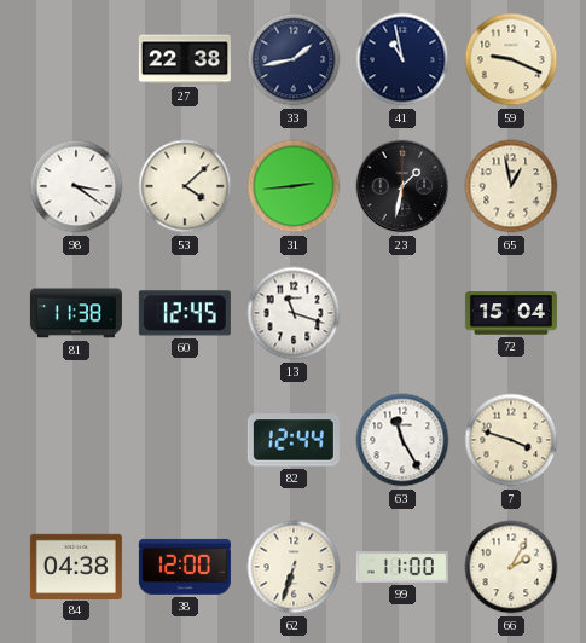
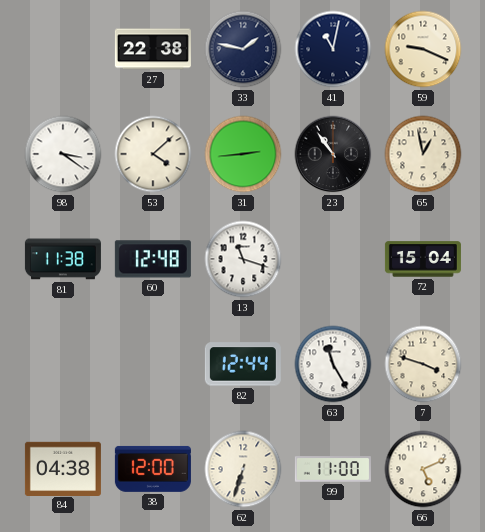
33: 1:43 -> 1:47 (243, 49)
41: 10:58 -> 11:02 (333, 49)
23: 1:32 -> 10:54 (333, 154)
60: 12:45 -> 12:48 (153, 259)
66: 2:05 -> 5:11 (423, 469)
